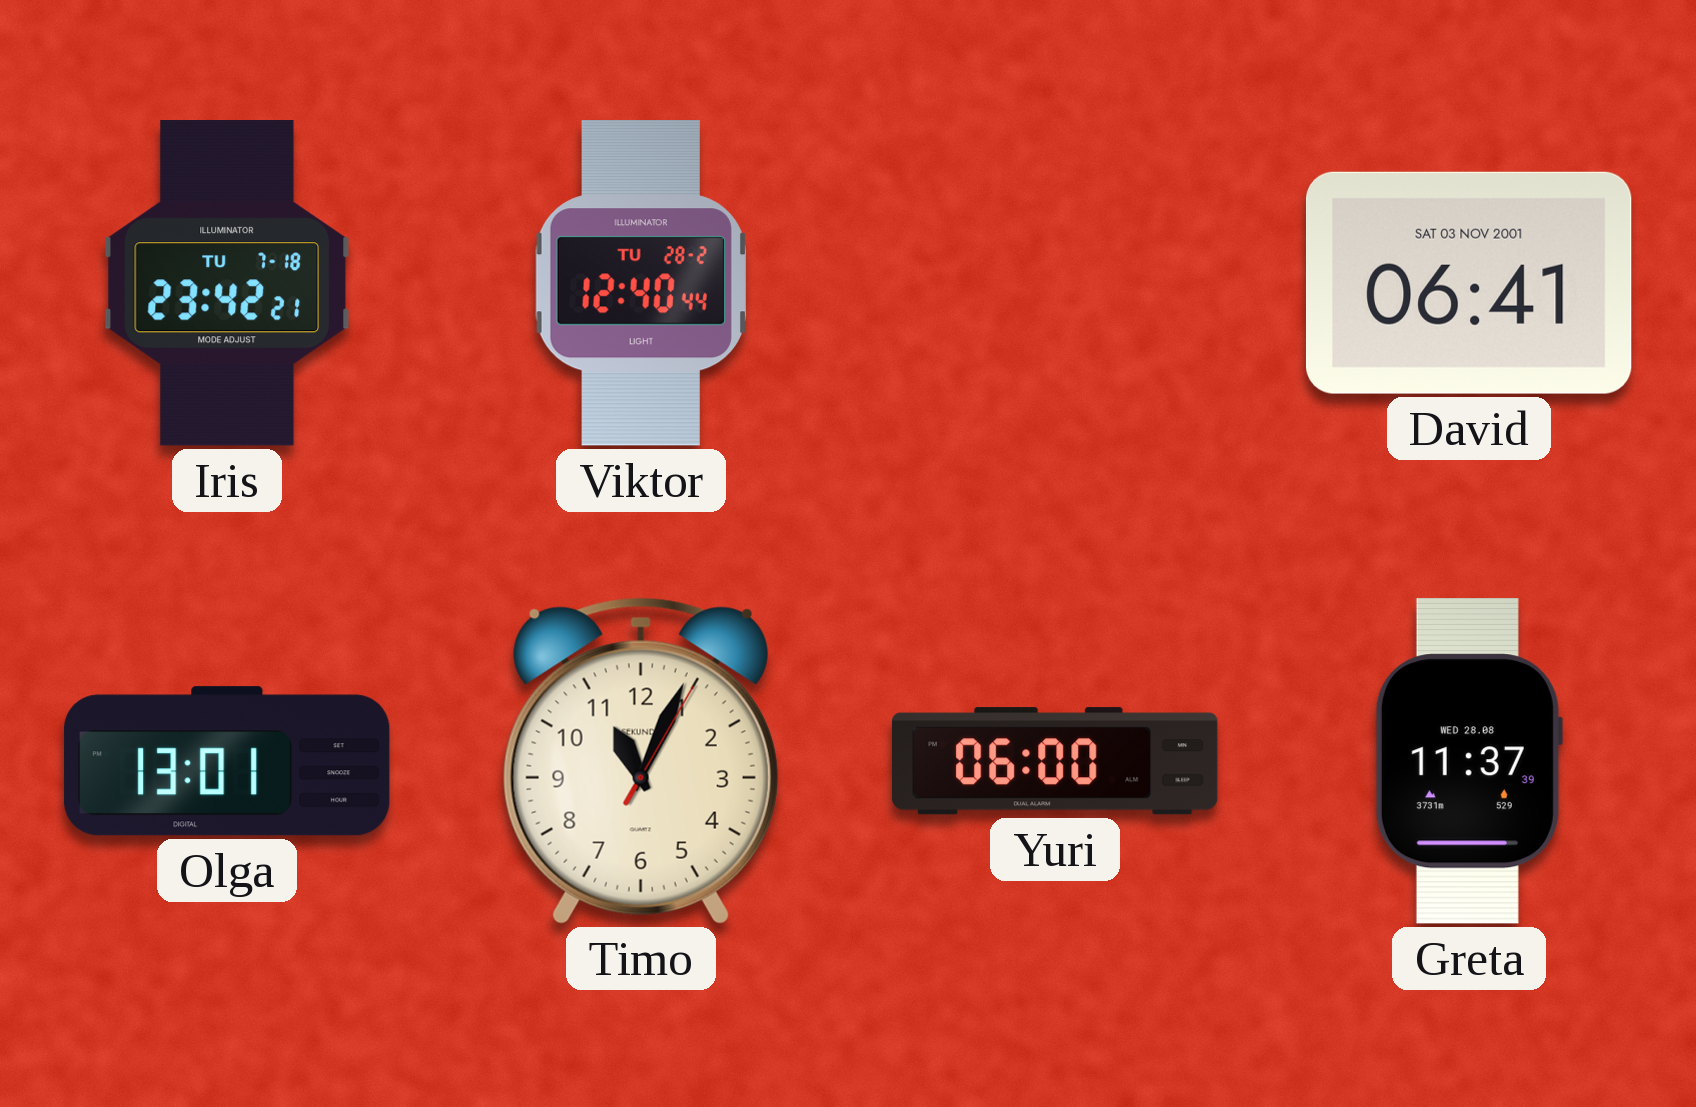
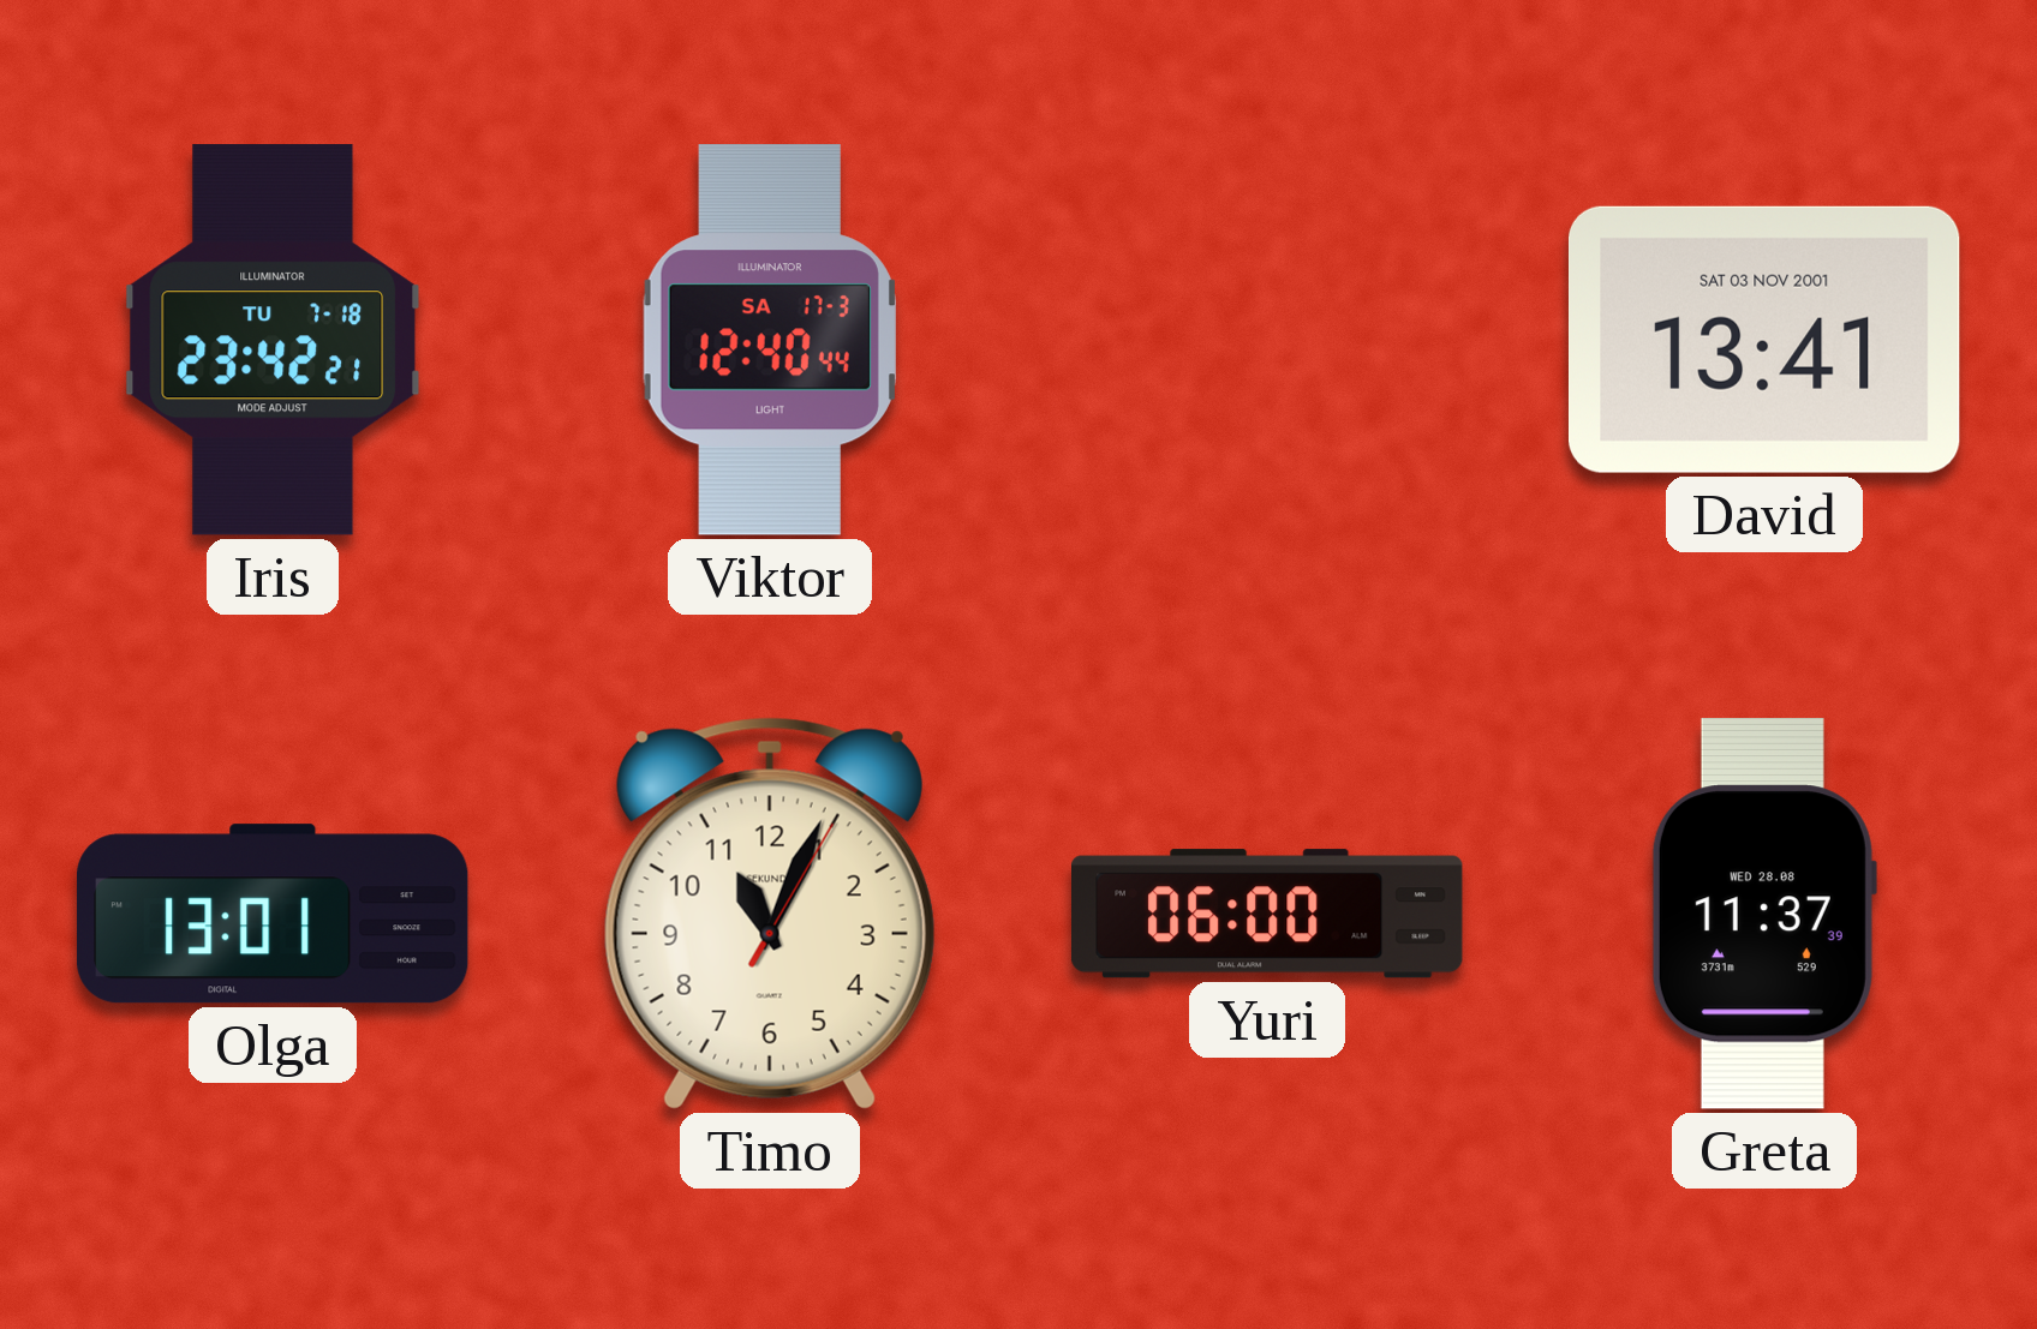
Viktor date: TU 28-2 -> SA 17-3 (770, 340)
David: 06:41 -> 13:41 (1764, 340)
